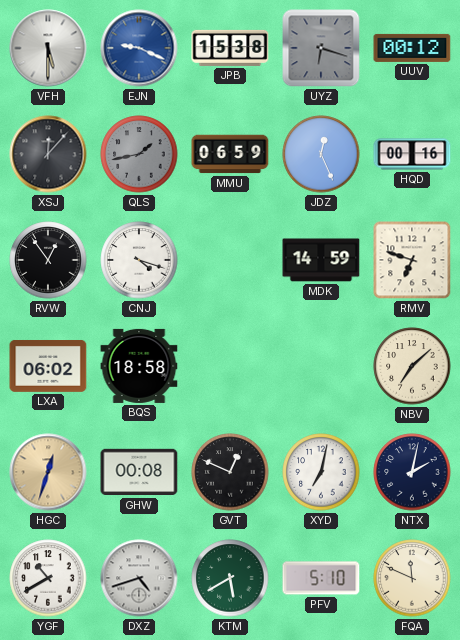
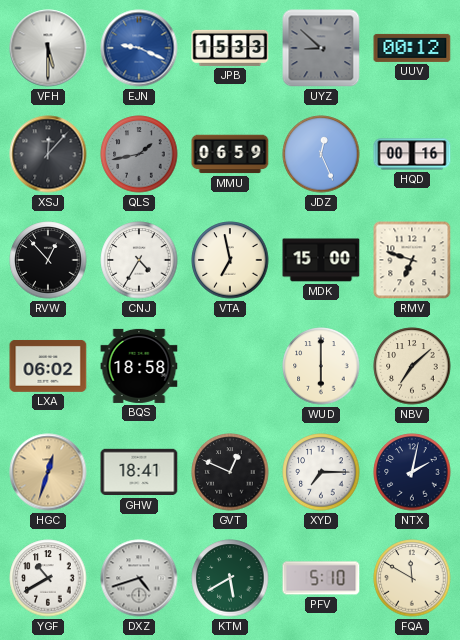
JPB: 15:38 -> 15:33 (230, 48)
UYZ: 6:18 -> 8:52 (321, 48)
RVW: 12:54 -> 12:53 (48, 260)
CNJ: 4:18 -> 4:35 (139, 260)
VTA: none -> 6:58 (230, 260)
MDK: 14:59 -> 15:00 (321, 260)
WUD: none -> 6:00 (321, 366)
GHW: 00:08 -> 18:41 (139, 472)
XYD: 7:02 -> 7:15 (321, 472)
FQA: 11:49 -> 11:50 (412, 578)
